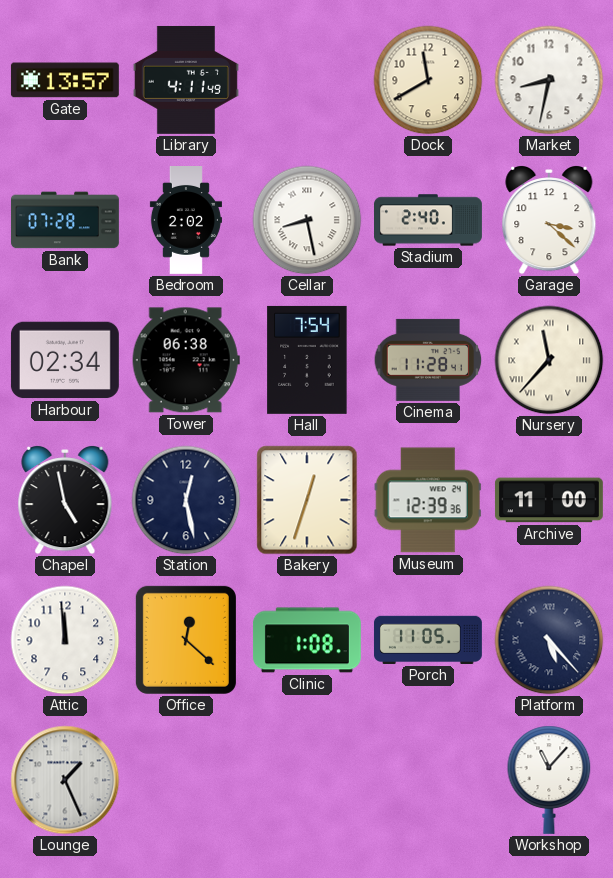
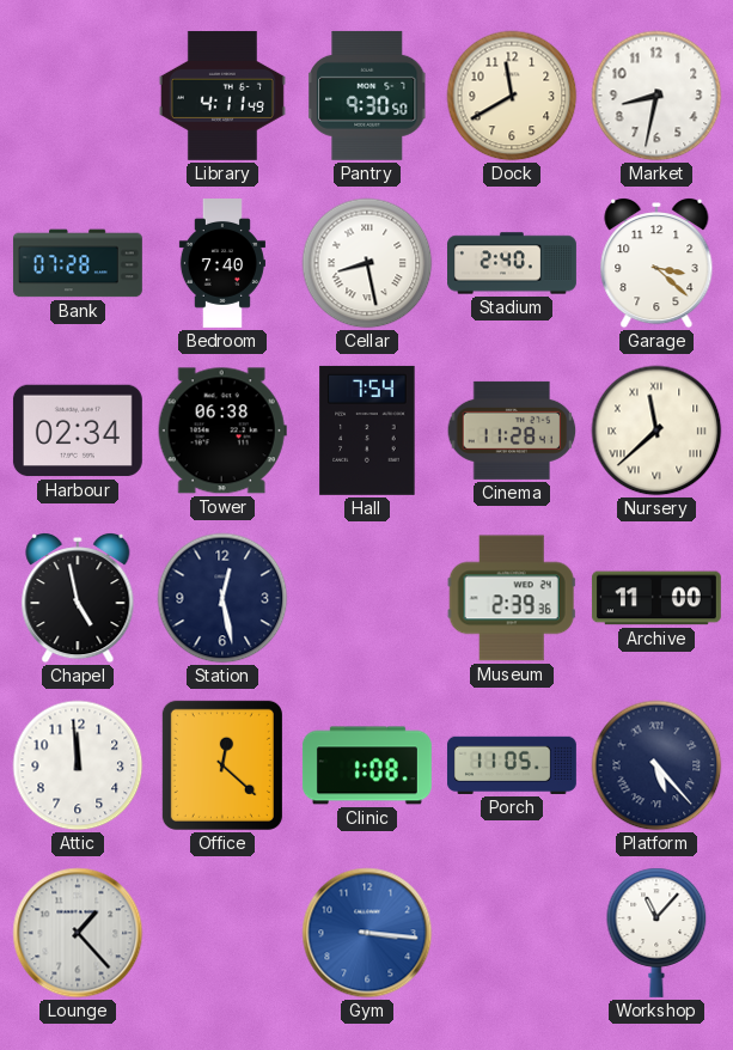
Gate: 13:57 -> none (65, 80)
Pantry: none -> 9:30 (368, 96)
Bedroom: 2:02 -> 7:40 (222, 264)
Nursery: 11:37 -> 11:38 (656, 431)
Bakery: 12:33 -> none (307, 500)
Museum: 12:39 -> 2:39 (512, 598)
Lounge: 1:26 -> 1:23 (78, 933)
Gym: none -> 3:16 (367, 933)
